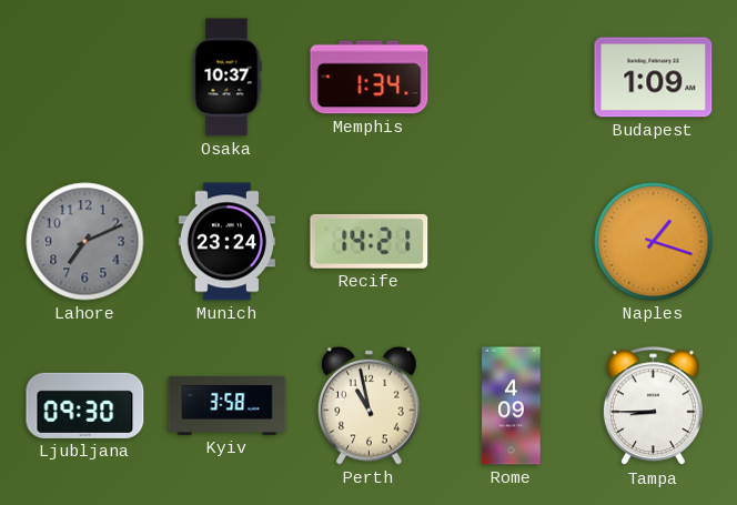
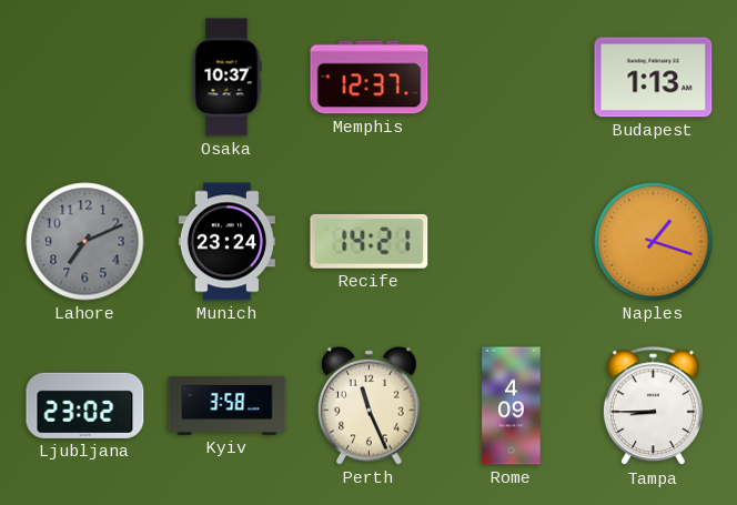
Memphis: 1:34 -> 12:37 (370, 78)
Budapest: 1:09 -> 1:13 (654, 78)
Ljubljana: 09:30 -> 23:02 (85, 405)
Perth: 10:58 -> 11:26 (370, 405)
